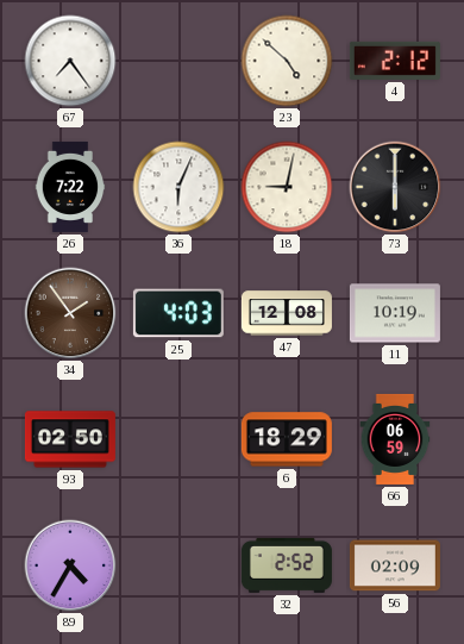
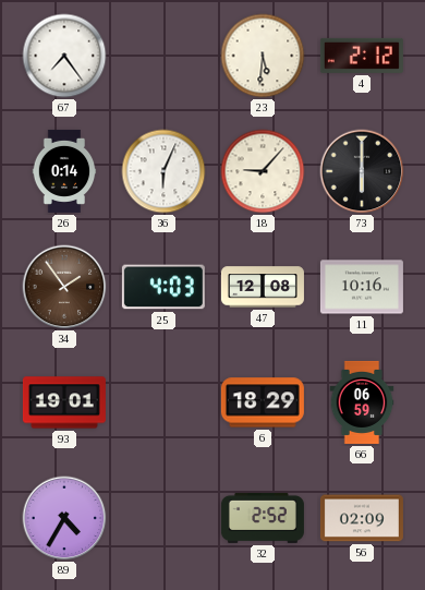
23: 4:52 -> 5:31 (263, 56)
26: 7:22 -> 0:14 (64, 171)
18: 9:02 -> 9:07 (263, 171)
11: 10:19 -> 10:16 (362, 287)
93: 02:50 -> 19:01 (64, 402)
